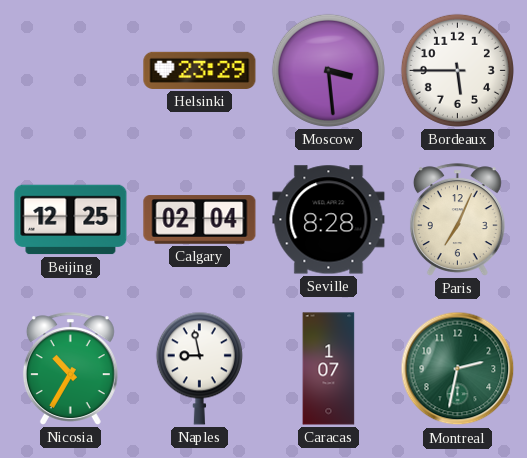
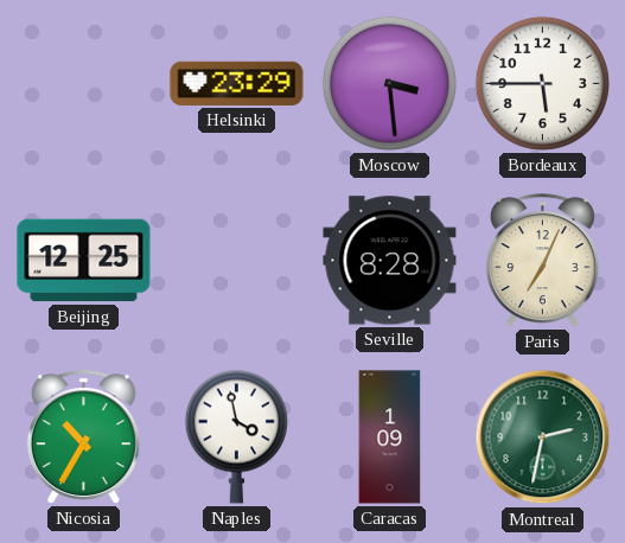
Calgary: 02:04 -> none (200, 220)
Naples: 8:58 -> 3:58 (236, 436)
Caracas: 1:07 -> 1:09 (390, 437)
